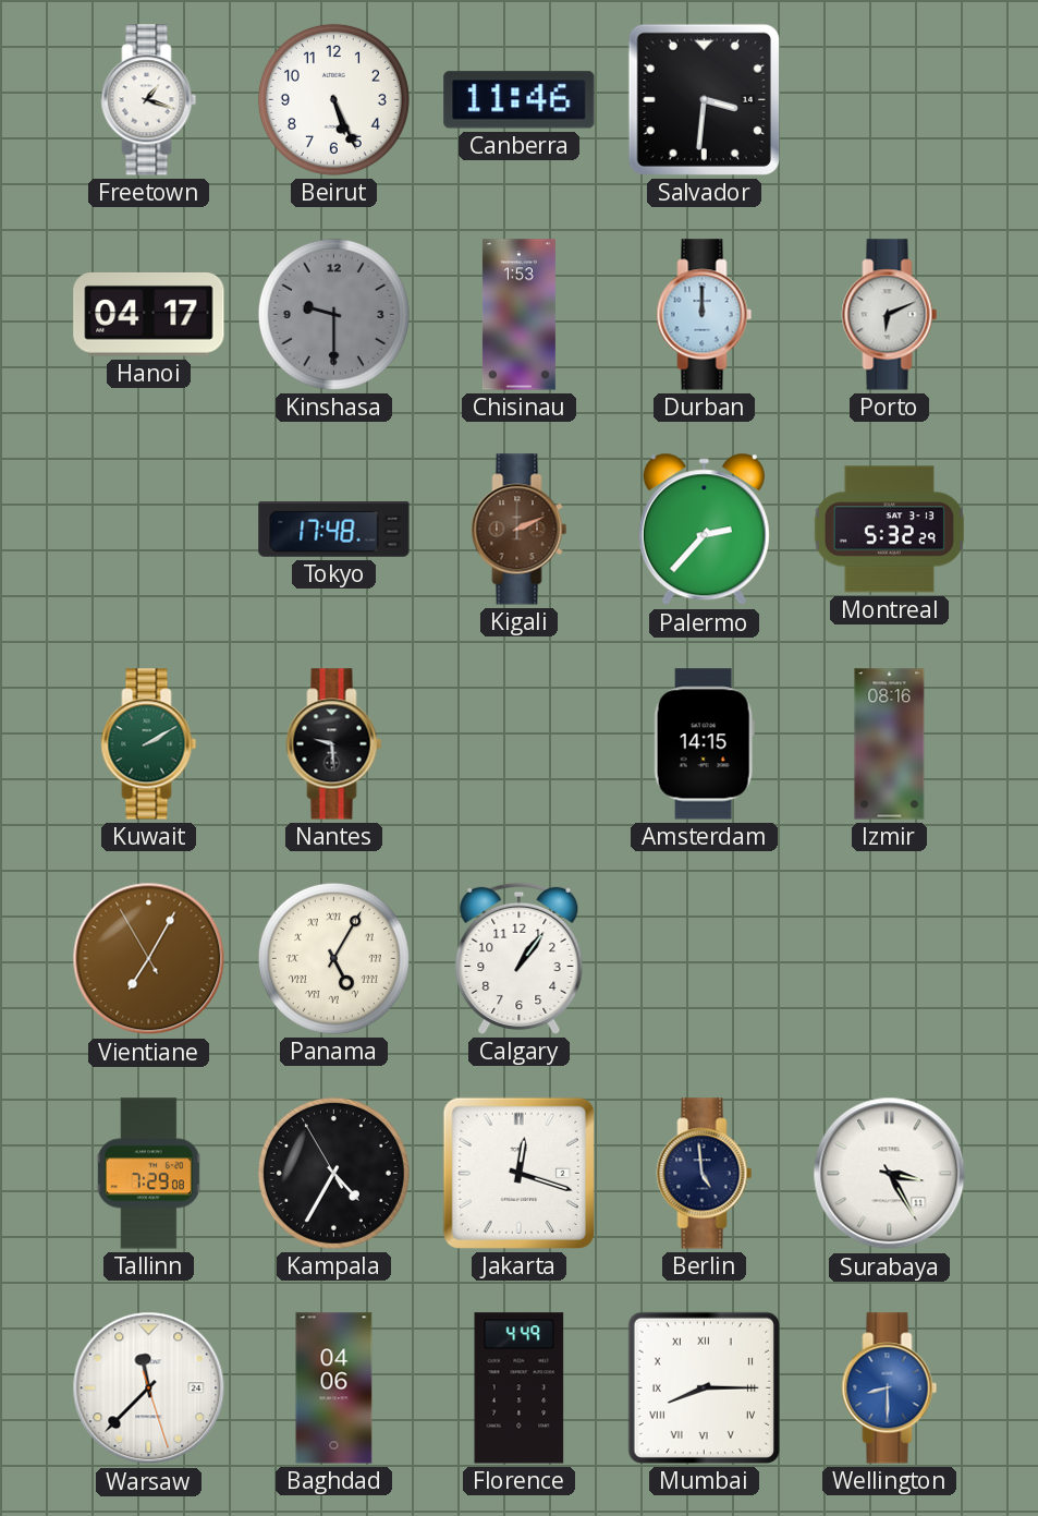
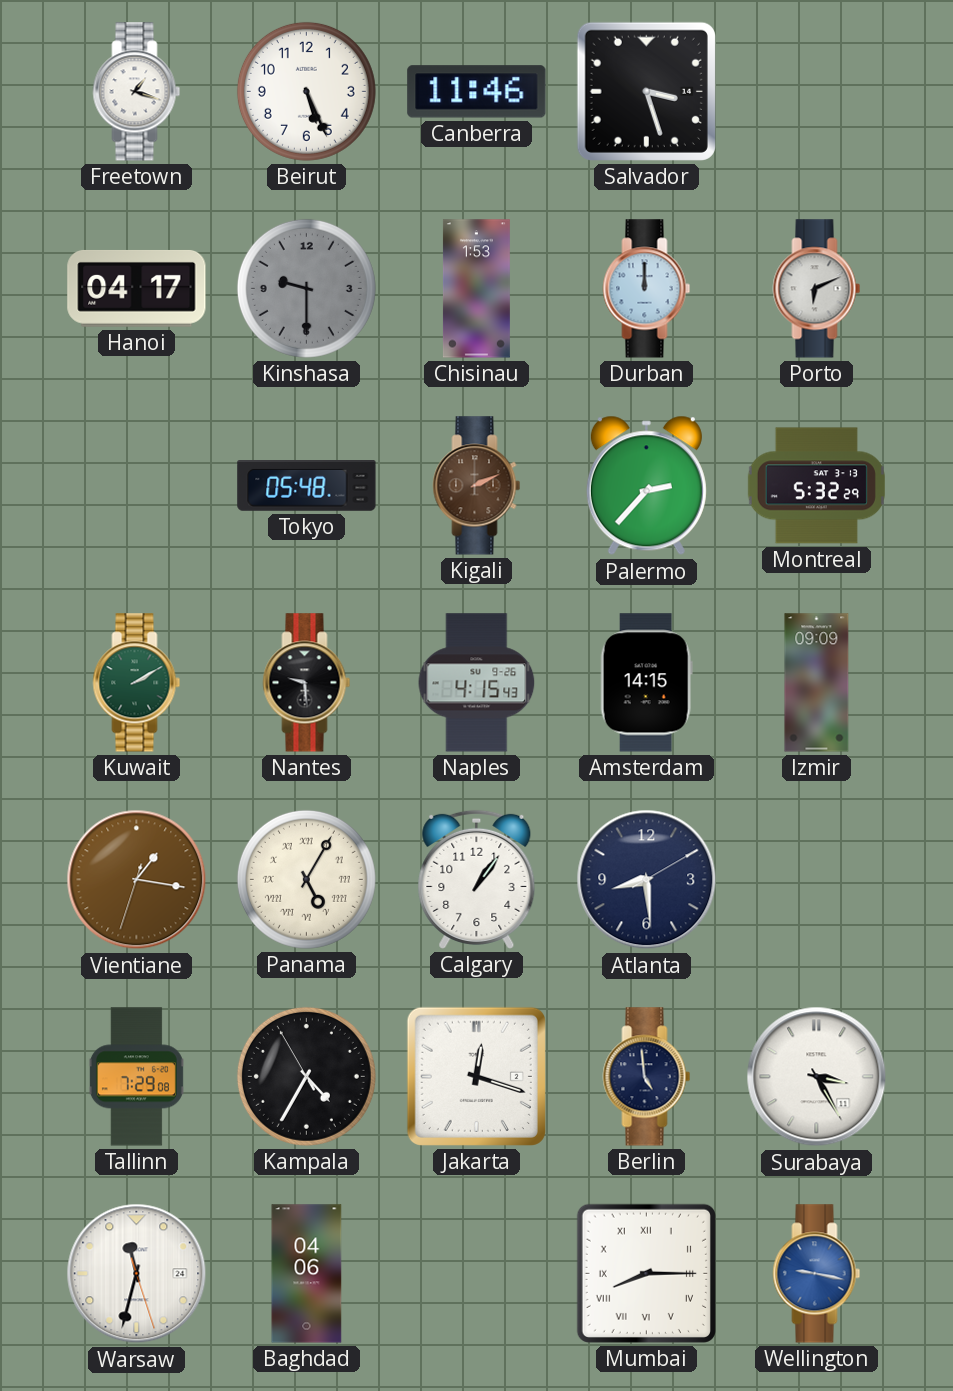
Salvador: 3:31 -> 3:27 (646, 91)
Tokyo: 17:48 -> 05:48 (307, 486)
Naples: none -> 4:15 (477, 683)
Izmir: 08:16 -> 09:09 (817, 683)
Vientiane: 7:04 -> 1:16 (137, 880)
Atlanta: none -> 8:29 (647, 880)
Warsaw: 11:37 -> 11:32 (137, 1274)
Florence: 4:49 -> none (520, 1388)
Wellington: 8:30 -> 9:17 (817, 1274)
